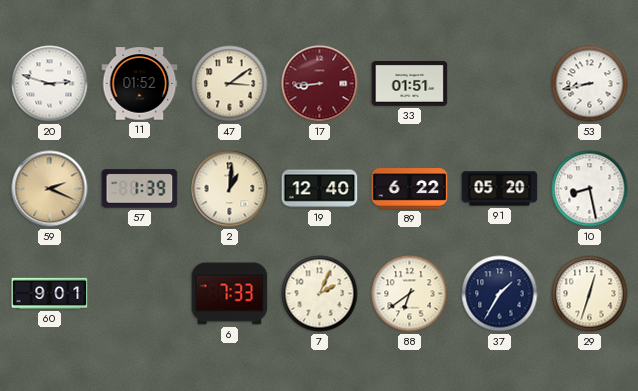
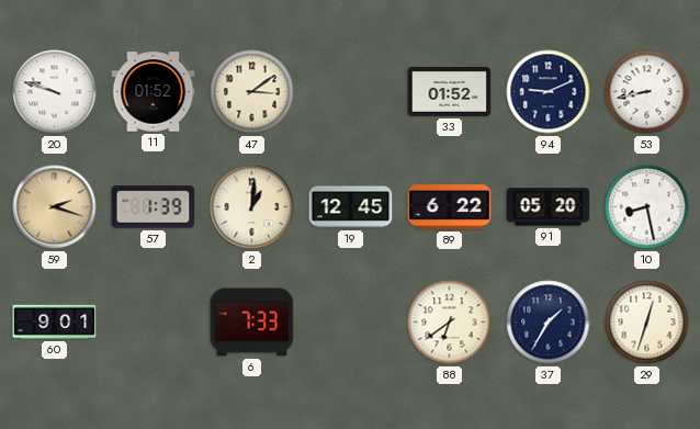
20: 2:48 -> 9:48 (55, 92)
17: 8:44 -> none (320, 84)
33: 01:51 -> 01:52 (450, 92)
94: none -> 9:11 (549, 92)
59: 2:19 -> 2:18 (55, 207)
19: 12:40 -> 12:45 (351, 207)
7: 2:04 -> none (320, 294)
